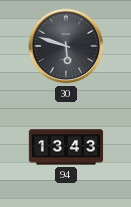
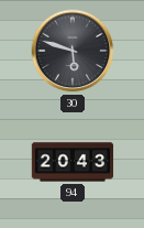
94: 13:43 -> 20:43 (73, 162)
